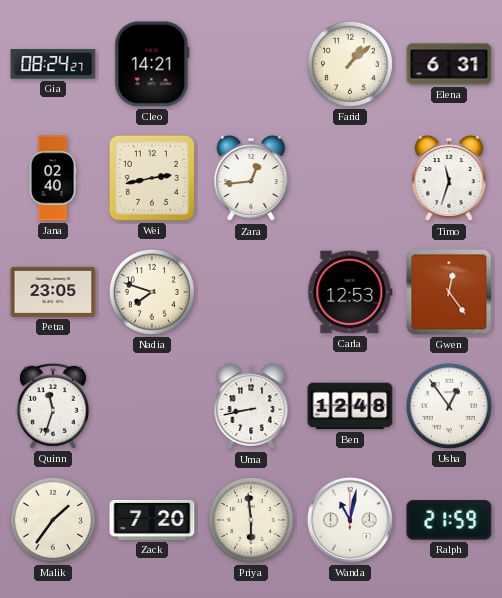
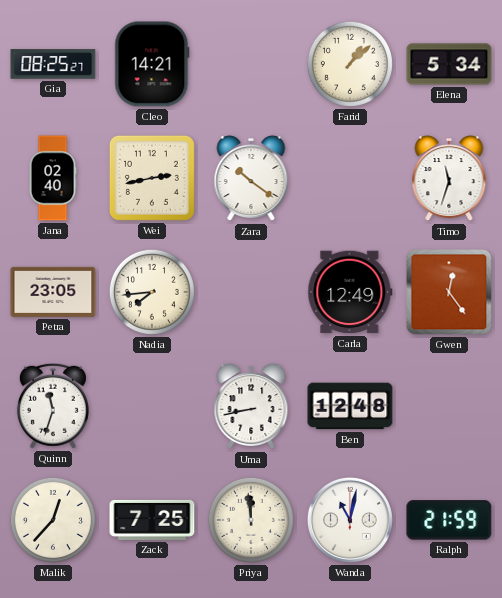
Gia: 08:24 -> 08:25 (53, 64)
Elena: 6:31 -> 5:34 (449, 64)
Zara: 12:44 -> 10:21 (251, 179)
Nadia: 7:48 -> 7:44 (152, 292)
Carla: 12:53 -> 12:49 (350, 292)
Usha: 12:54 -> none (449, 406)
Malik: 1:36 -> 12:37 (53, 520)
Zack: 7:20 -> 7:25 (152, 520)
Priya: 5:59 -> 11:59 (251, 520)
